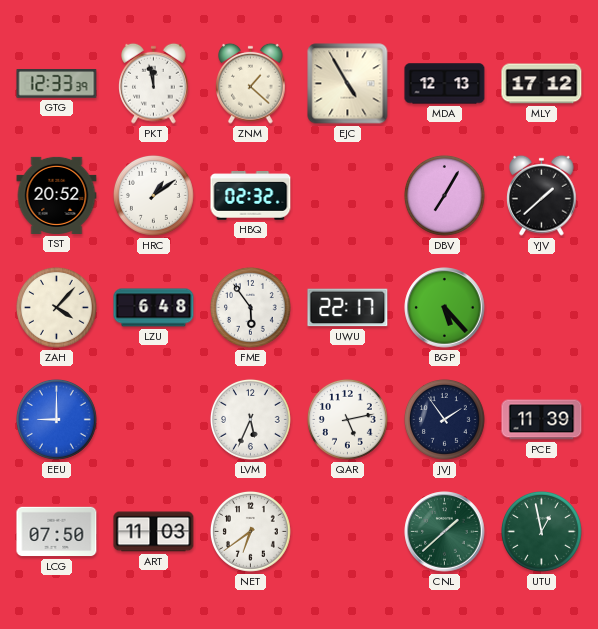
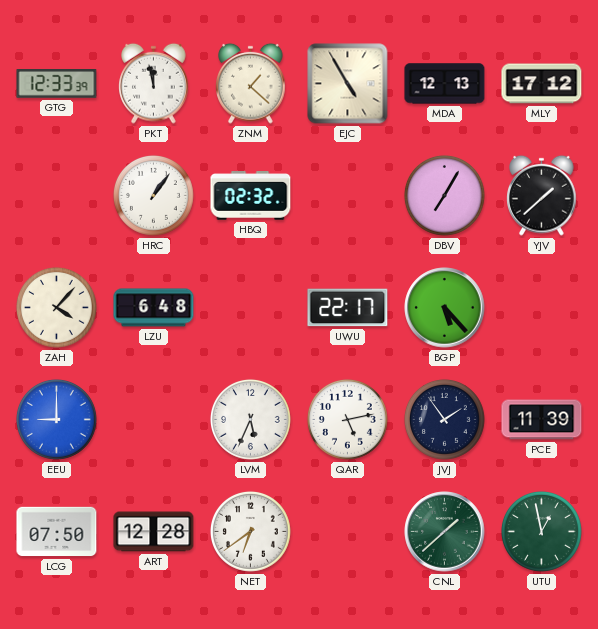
TST: 20:52 -> none (57, 195)
HRC: 1:09 -> 1:06 (153, 195)
FME: 5:54 -> none (250, 307)
ART: 11:03 -> 12:28 (154, 532)
